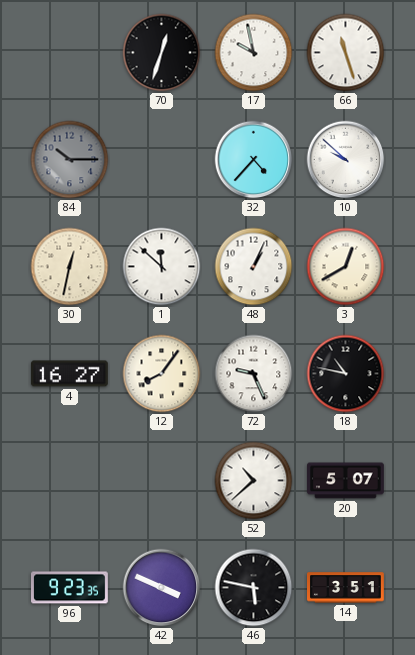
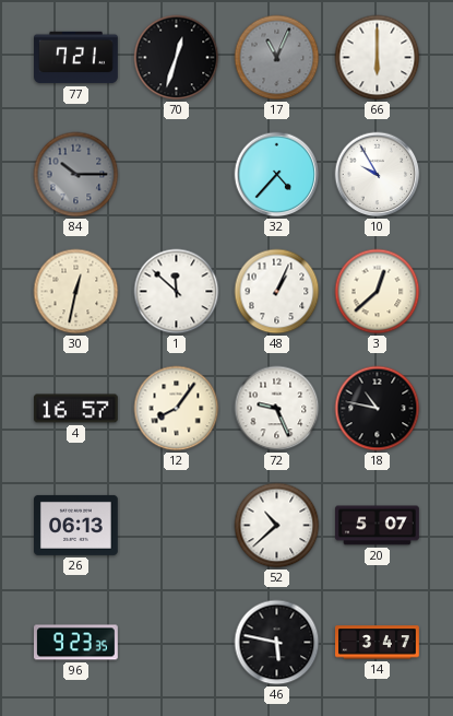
77: none -> 7:21 (76, 58)
17: 9:58 -> 11:04 (277, 58)
17 dial: white -> grey (277, 58)
66: 11:27 -> 6:00 (378, 58)
10: 9:52 -> 9:55 (378, 175)
3: 12:40 -> 12:38 (378, 292)
4: 16:27 -> 16:57 (75, 409)
26: none -> 06:13 (76, 525)
42: 3:49 -> none (162, 588)
14: 3:51 -> 3:47 (378, 643)
